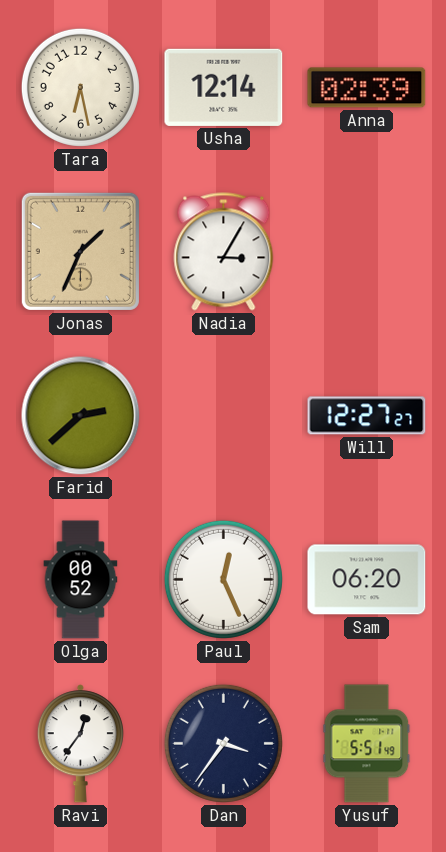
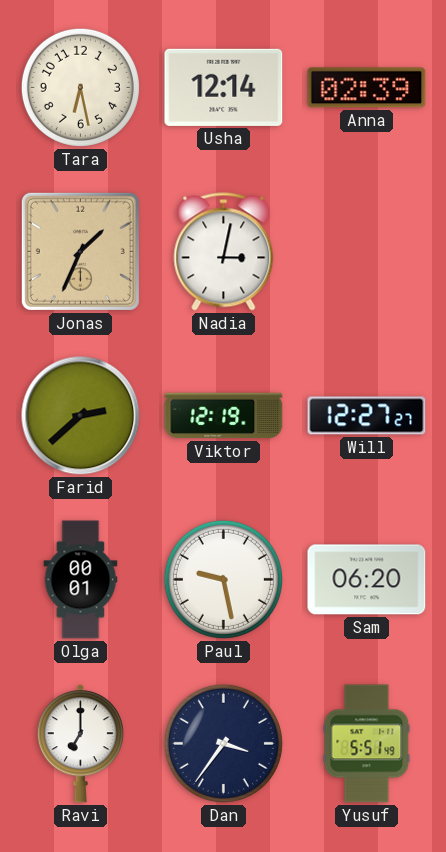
Nadia: 3:05 -> 3:02 (224, 252)
Viktor: none -> 12:19 (224, 416)
Olga: 00:52 -> 00:01 (81, 580)
Paul: 12:26 -> 9:28 (223, 579)
Ravi: 12:36 -> 7:00 (80, 744)
